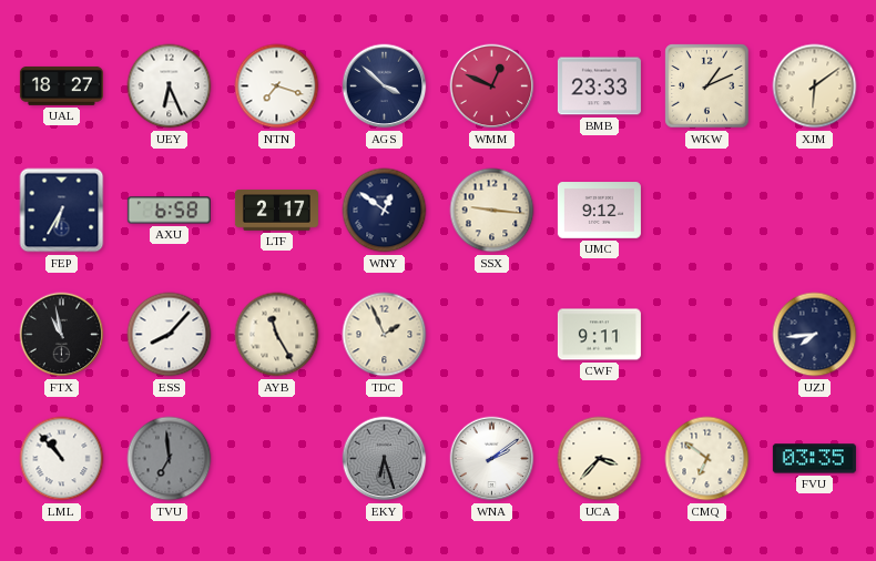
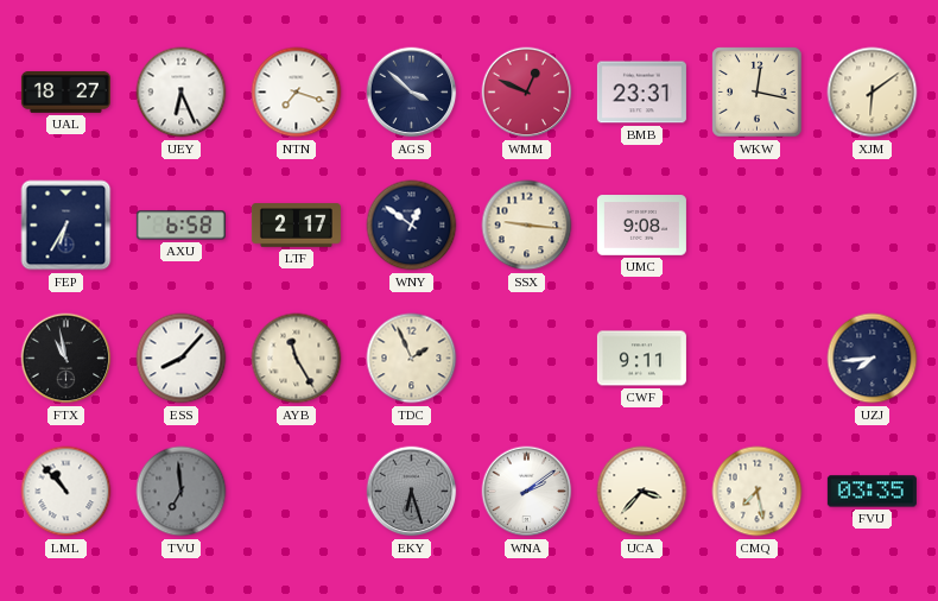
BMB: 23:33 -> 23:31 (641, 93)
WKW: 1:11 -> 12:17 (758, 93)
UMC: 9:12 -> 9:08 (641, 226)
CMQ: 6:51 -> 7:28 (758, 492)
